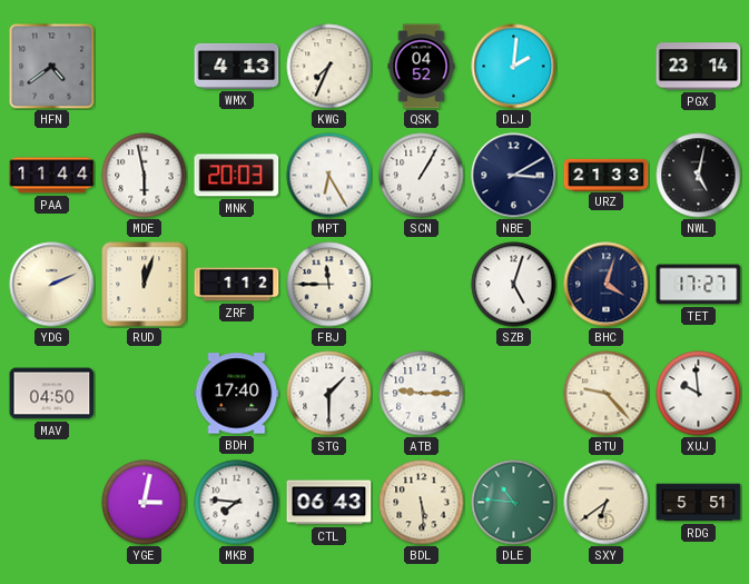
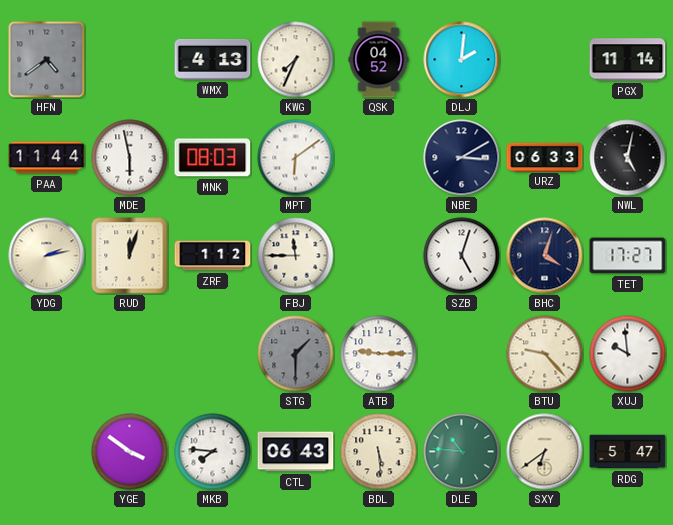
PGX: 23:14 -> 11:14 (628, 60)
MNK: 20:03 -> 08:03 (213, 158)
MPT: 6:25 -> 6:09 (296, 158)
SCN: 1:05 -> none (422, 176)
URZ: 21:33 -> 06:33 (545, 157)
YDG: 2:11 -> 2:13 (47, 256)
MAV: 04:50 -> none (52, 394)
BDH: 17:40 -> none (237, 394)
STG dial: white -> grey (296, 354)
YGE: 3:02 -> 3:51 (130, 452)
RDG: 5:51 -> 5:47 (628, 452)
